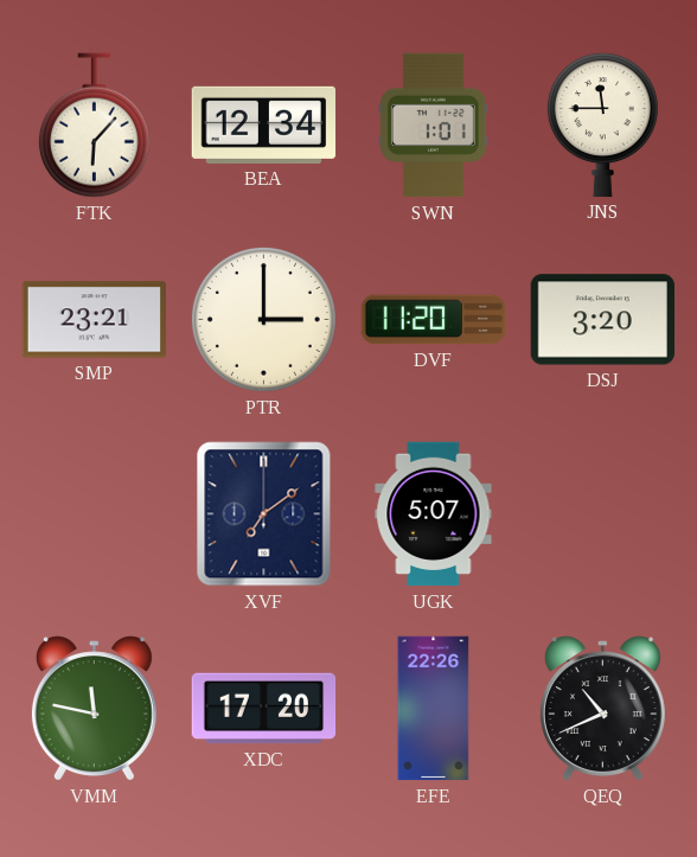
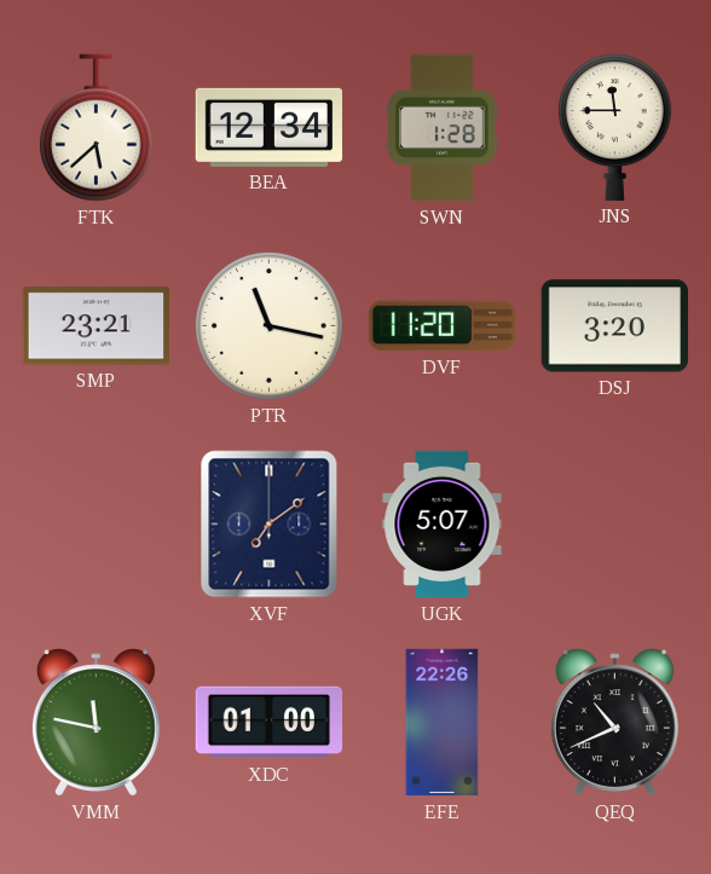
FTK: 6:07 -> 5:38 (96, 128)
SWN: 1:01 -> 1:28 (443, 128)
PTR: 3:00 -> 11:17 (268, 325)
XDC: 17:20 -> 01:00 (270, 723)
